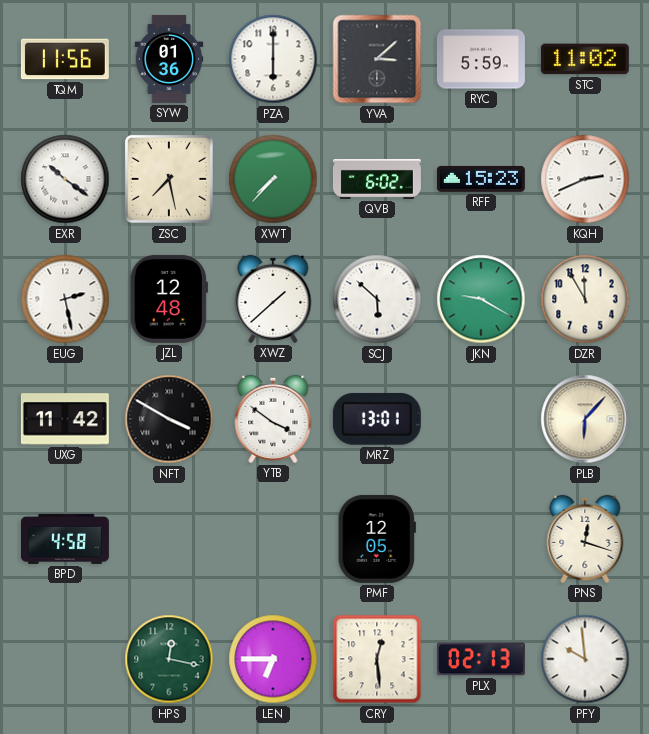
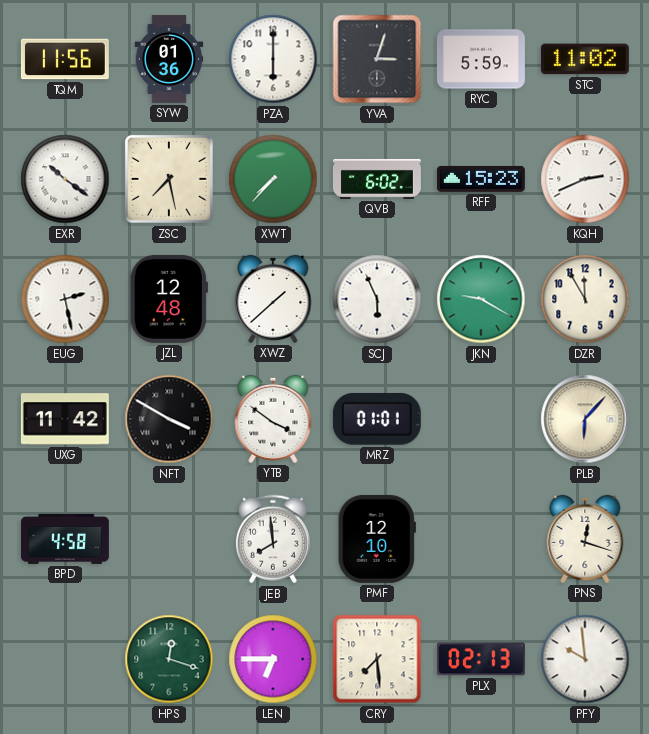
YVA: 3:08 -> 3:03 (377, 59)
SCJ: 5:52 -> 5:56 (377, 299)
MRZ: 13:01 -> 01:01 (377, 419)
JEB: none -> 7:59 (273, 539)
PMF: 12:05 -> 12:10 (377, 539)
HPS: 12:17 -> 12:18 (169, 659)
CRY: 12:29 -> 7:29 (377, 659)
